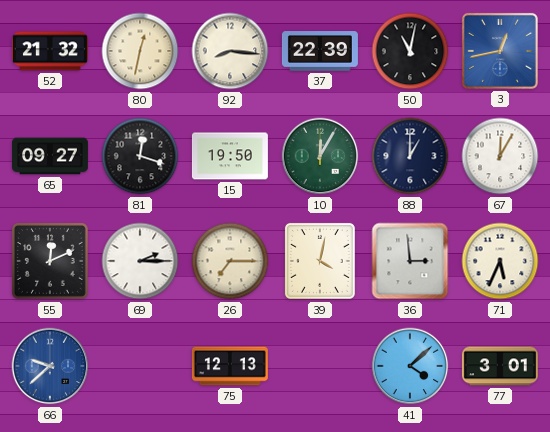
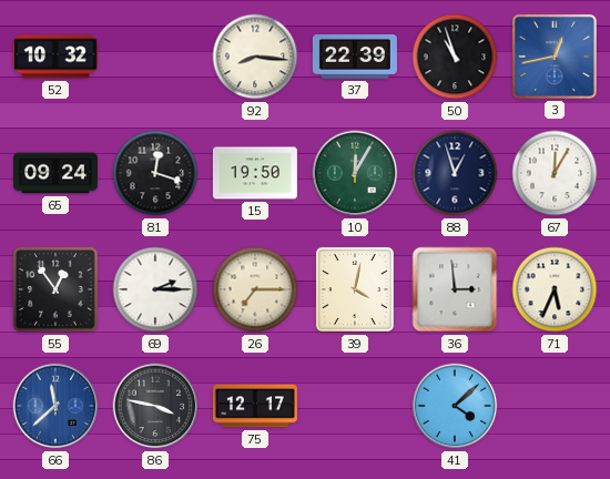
52: 21:32 -> 10:32 (55, 57)
80: 12:32 -> none (140, 51)
50: 11:02 -> 10:57 (455, 57)
65: 09:27 -> 09:24 (55, 173)
88: 1:00 -> 12:57 (455, 173)
55: 12:11 -> 12:54 (55, 289)
66: 9:38 -> 11:38 (55, 406)
86: none -> 3:47 (155, 406)
75: 12:13 -> 12:17 (255, 406)
77: 3:01 -> none (500, 366)
